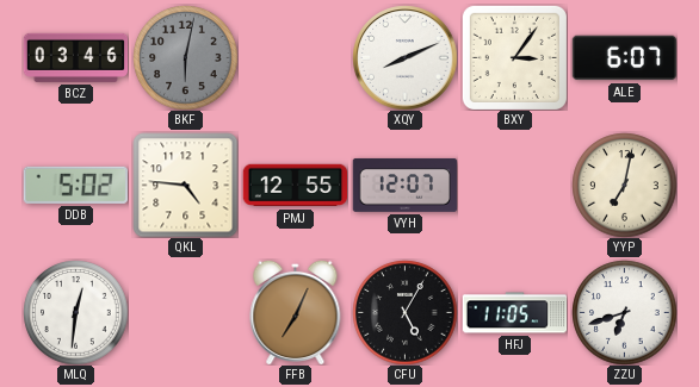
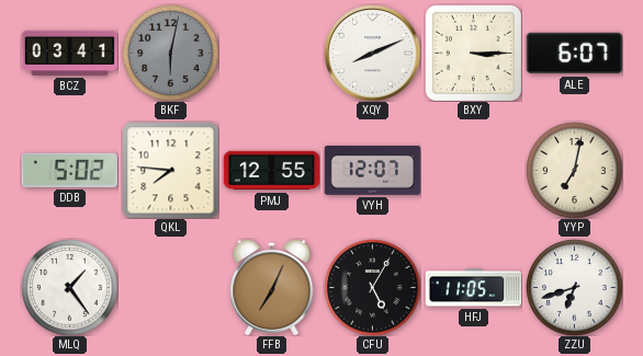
BCZ: 03:46 -> 03:41 (69, 53)
BXY: 3:06 -> 3:15 (473, 53)
QKL: 4:46 -> 7:46 (170, 170)
MLQ: 12:31 -> 1:24 (69, 287)
